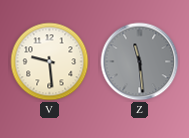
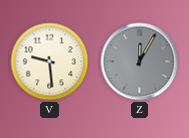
Z: 11:29 -> 12:05 (140, 62)
